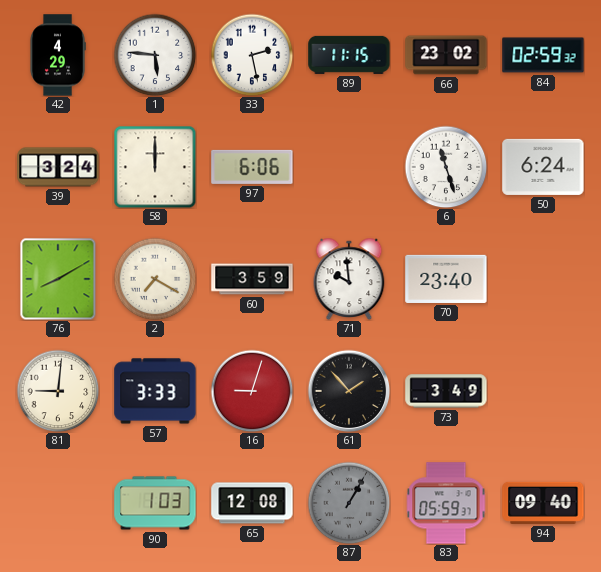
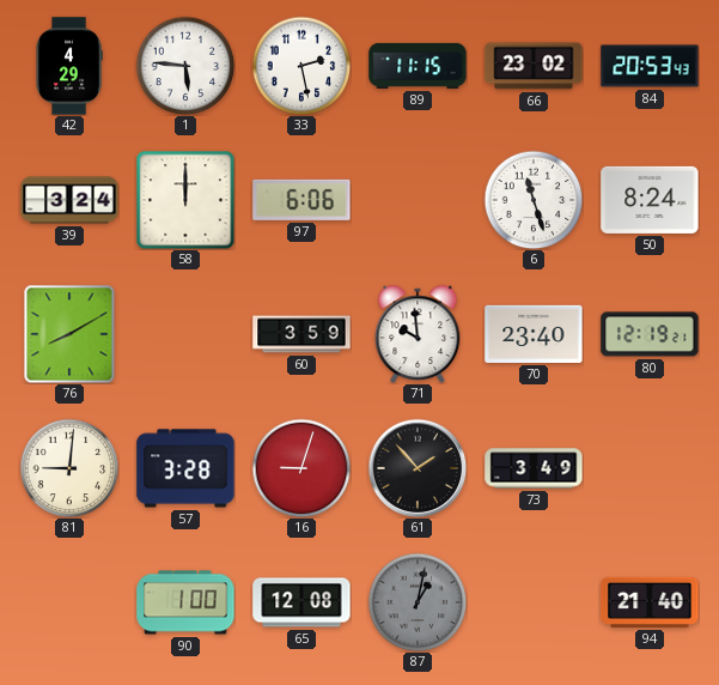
84: 02:59 -> 20:53 (650, 66)
50: 6:24 -> 8:24 (650, 200)
2: 7:20 -> none (155, 279)
80: none -> 12:19 (650, 334)
57: 3:33 -> 3:28 (185, 468)
90: 1:03 -> 1:00 (185, 602)
87: 1:05 -> 1:02 (418, 602)
83: 05:59 -> none (446, 503)
94: 09:40 -> 21:40 (650, 602)
